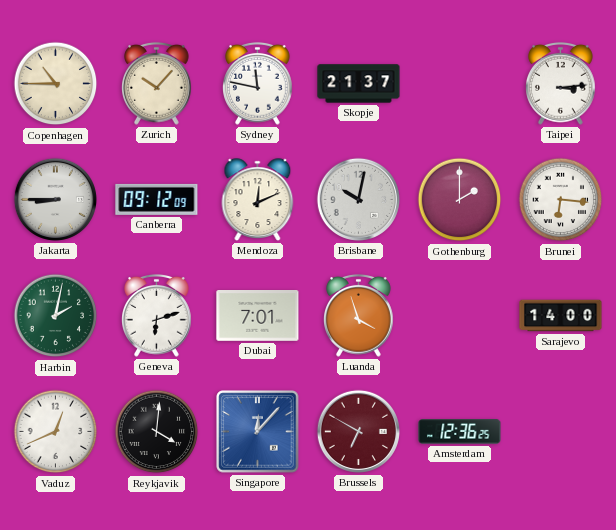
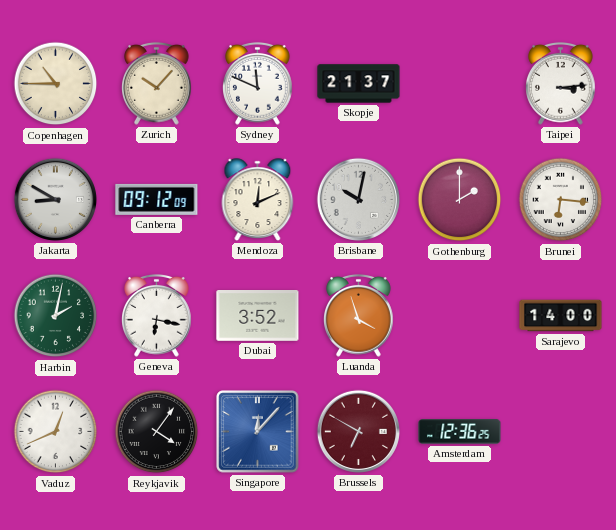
Sydney: 11:47 -> 11:49 (258, 83)
Jakarta: 8:45 -> 8:50 (55, 199)
Geneva: 6:12 -> 6:17 (157, 315)
Dubai: 7:01 -> 3:52 (258, 316)
Reykjavik: 4:01 -> 4:06 (157, 432)
